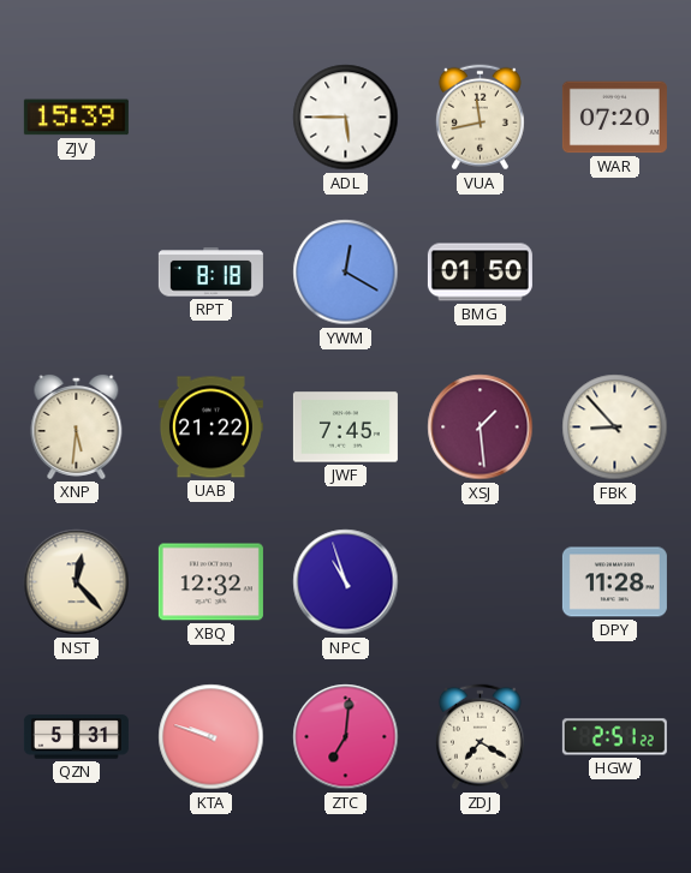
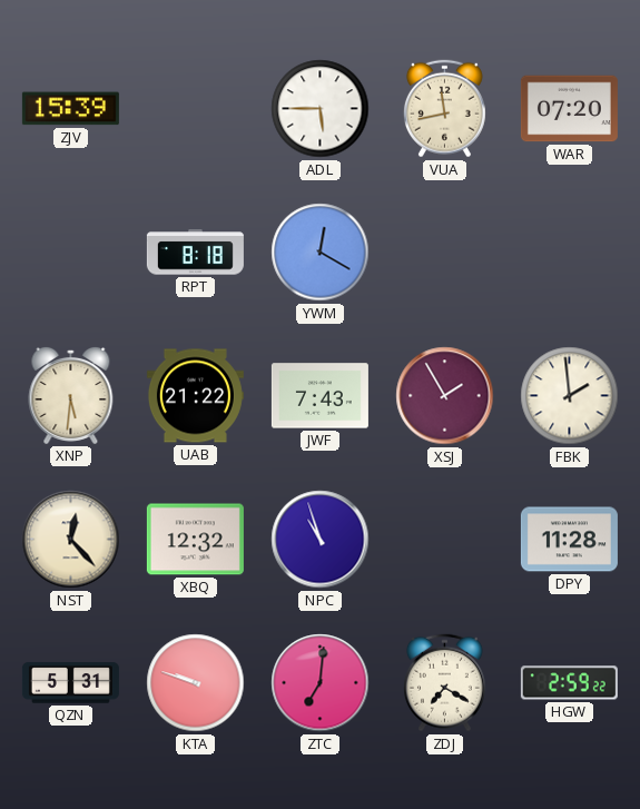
BMG: 01:50 -> none (479, 273)
JWF: 7:45 -> 7:43 (319, 396)
XSJ: 1:29 -> 1:55 (445, 396)
FBK: 8:53 -> 1:59 (570, 396)
HGW: 2:51 -> 2:59 (569, 683)
